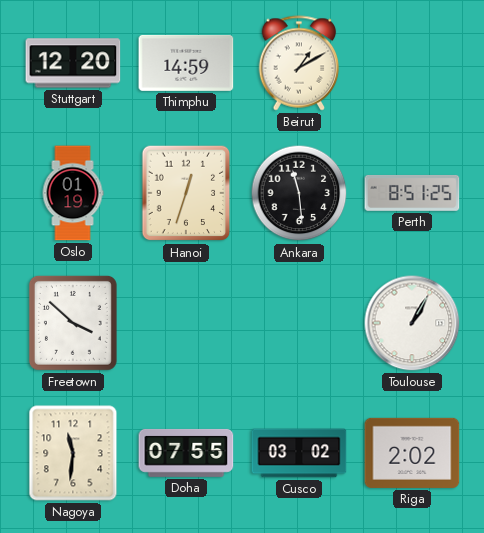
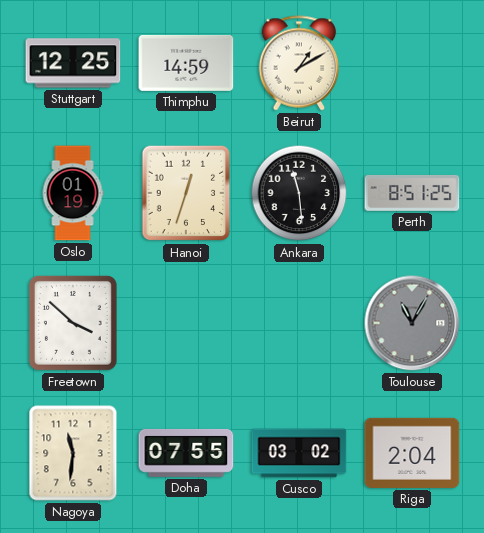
Stuttgart: 12:20 -> 12:25 (73, 63)
Toulouse: 1:05 -> 11:05 (412, 323)
Toulouse dial: white -> grey (412, 323)
Riga: 2:02 -> 2:04 (412, 453)
